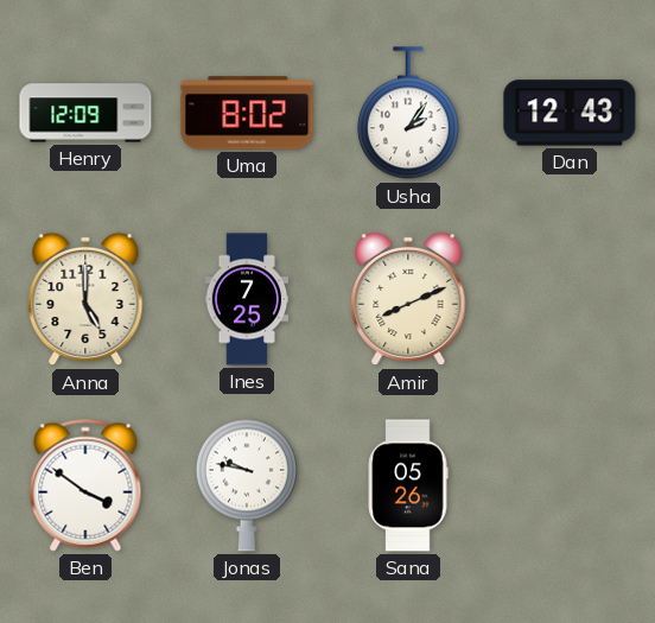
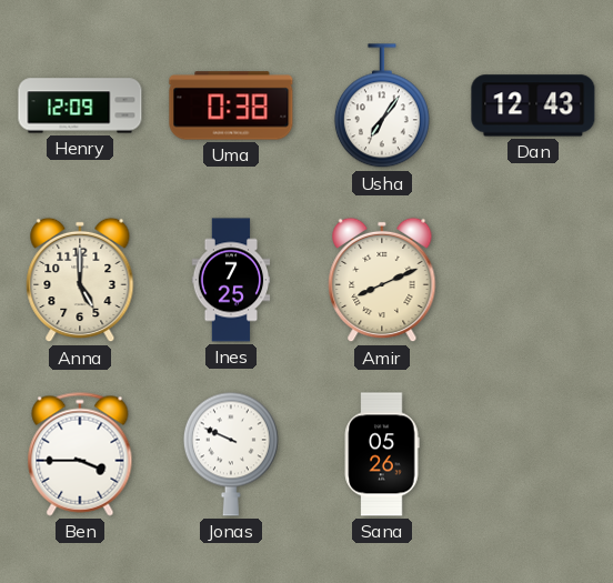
Uma: 8:02 -> 0:38 (231, 105)
Usha: 2:06 -> 7:06 (382, 107)
Ben: 3:51 -> 3:45 (80, 454)
Jonas: 9:47 -> 9:49 (231, 454)
